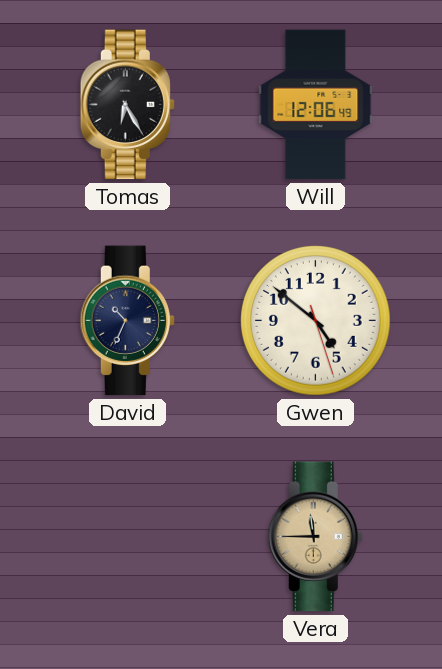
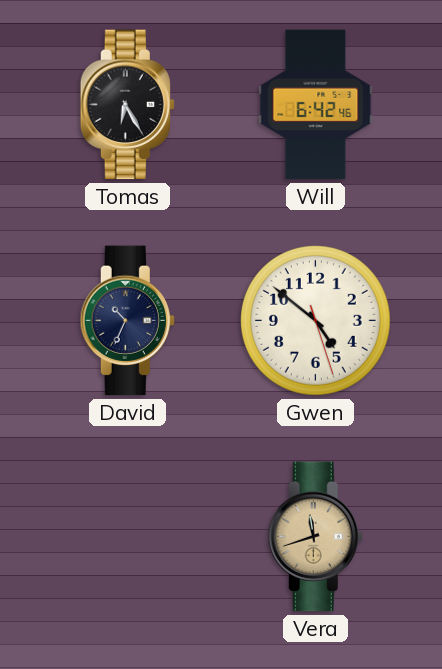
Will: 12:06 -> 6:42 (316, 105)
Vera: 11:45 -> 11:42 (315, 537)
